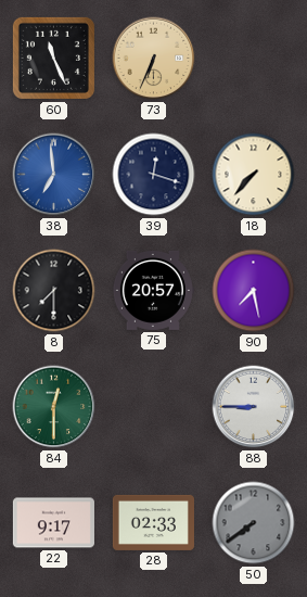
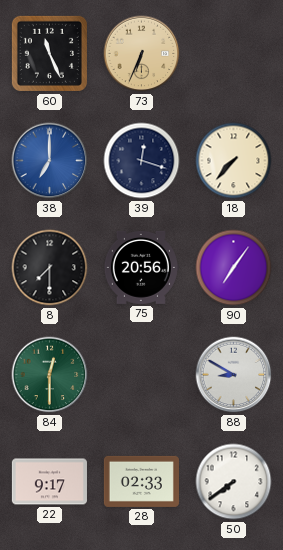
38: 6:59 -> 7:00 (50, 161)
75: 20:57 -> 20:56 (141, 267)
90: 7:28 -> 7:06 (234, 268)
88: 8:45 -> 8:50 (234, 375)
50 dial: grey -> white (234, 482)
